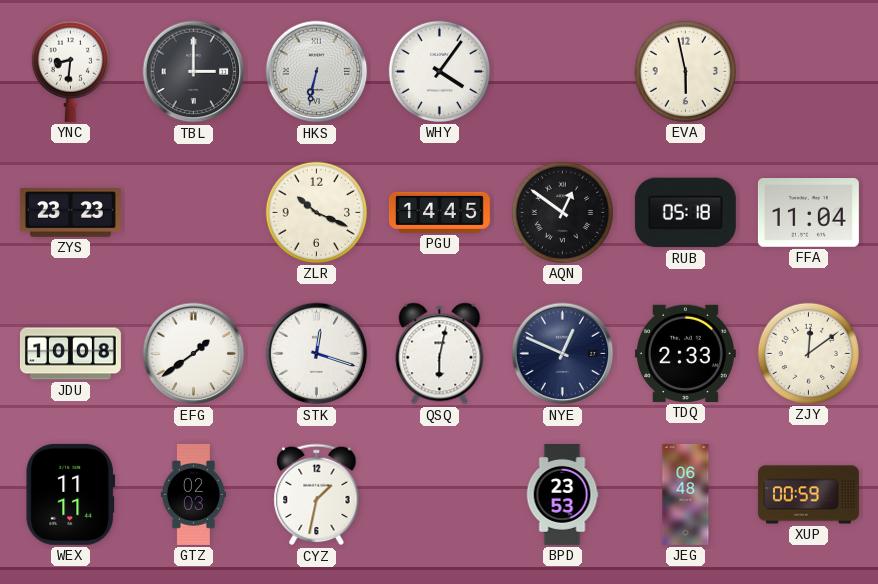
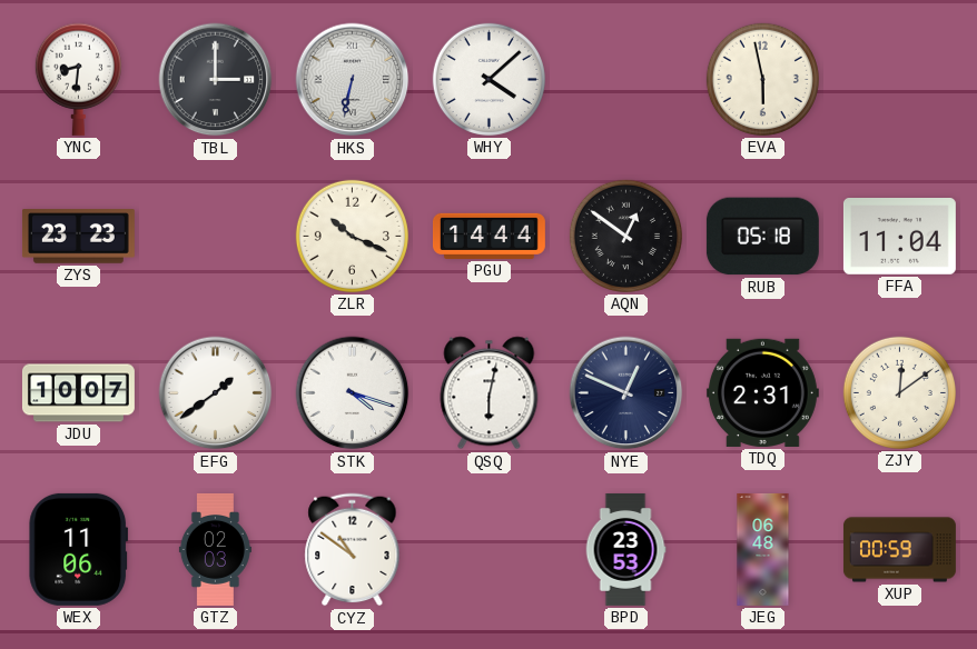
WHY: 4:06 -> 4:08 (488, 79)
PGU: 14:45 -> 14:44 (488, 236)
JDU: 10:08 -> 10:07 (78, 393)
STK: 12:18 -> 4:18 (353, 393)
TDQ: 2:33 -> 2:31 (762, 392)
WEX: 11:11 -> 11:06 (79, 549)
CYZ: 1:32 -> 10:51 (353, 550)
